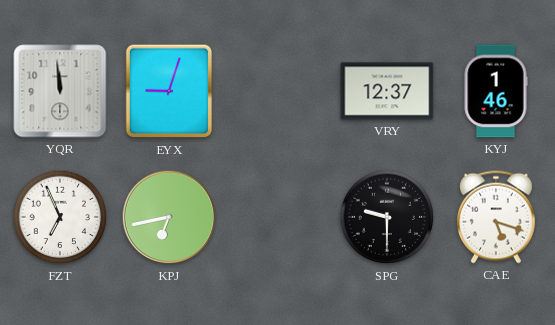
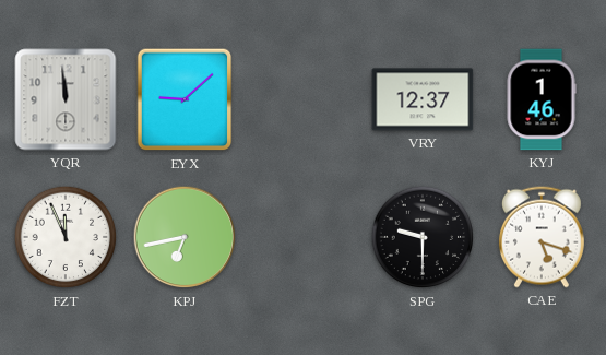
EYX: 9:03 -> 9:08 (185, 99)
FZT: 6:56 -> 11:56 (66, 237)
